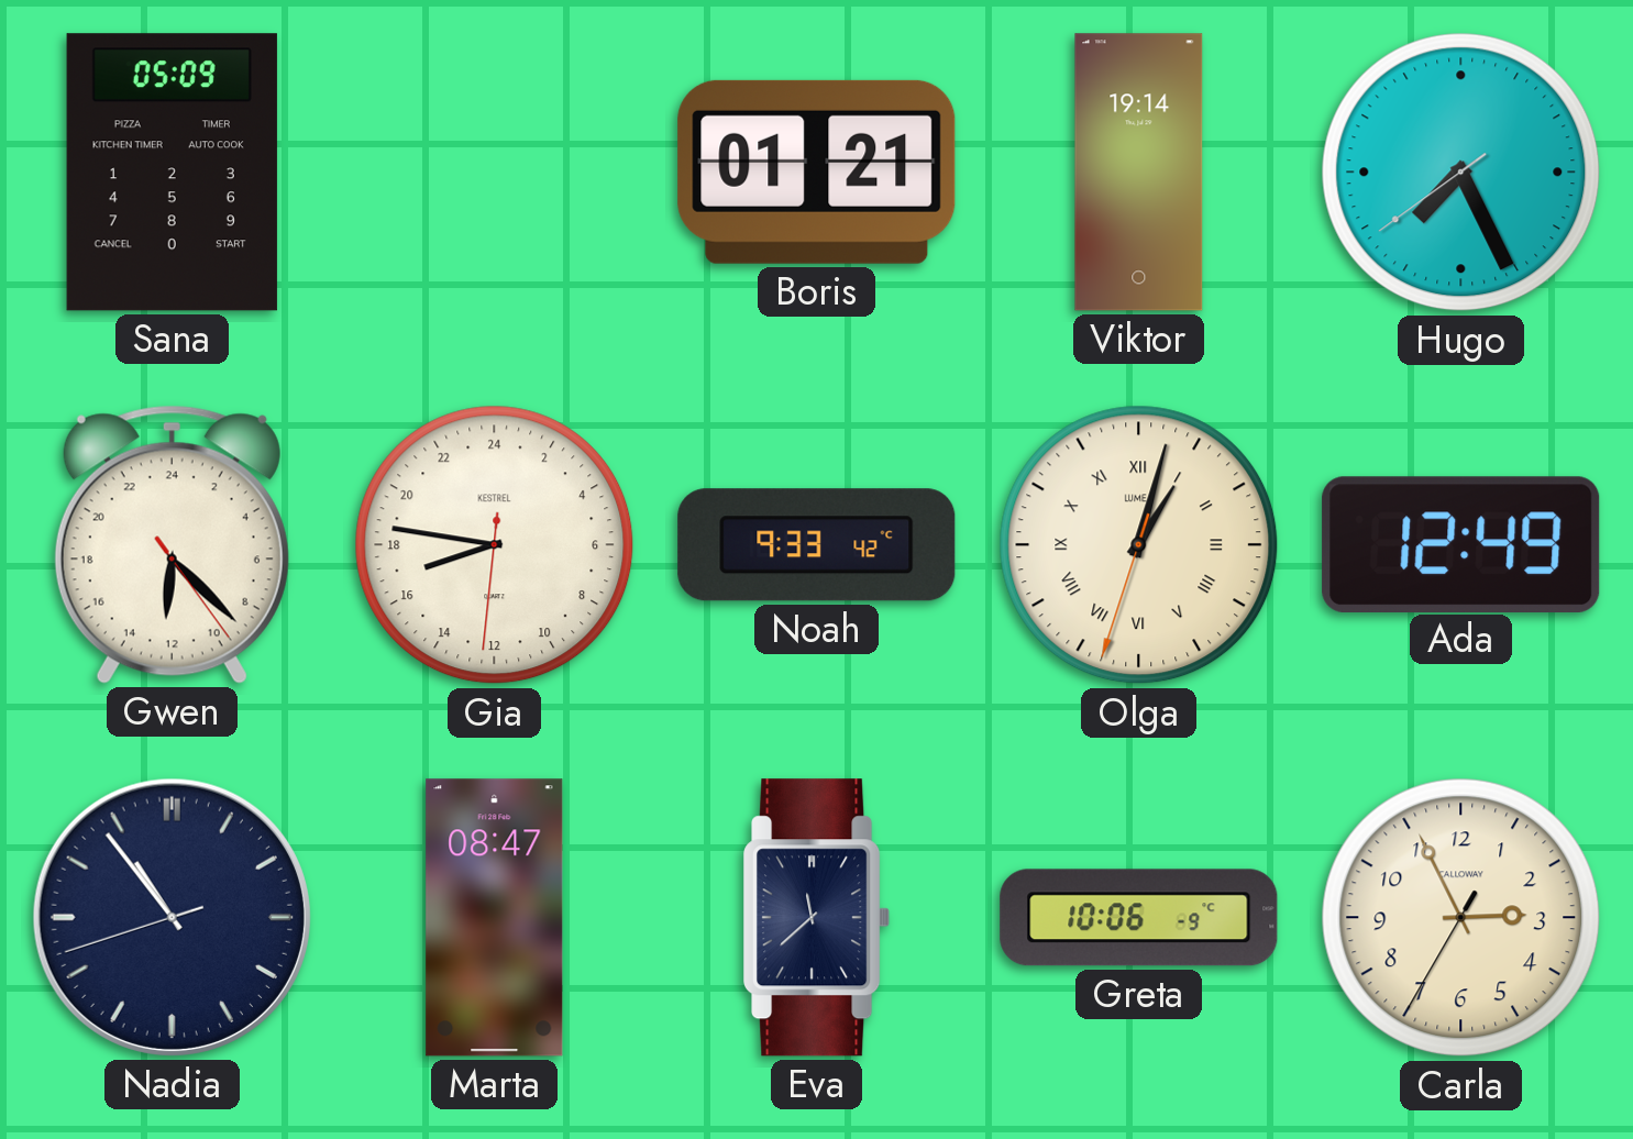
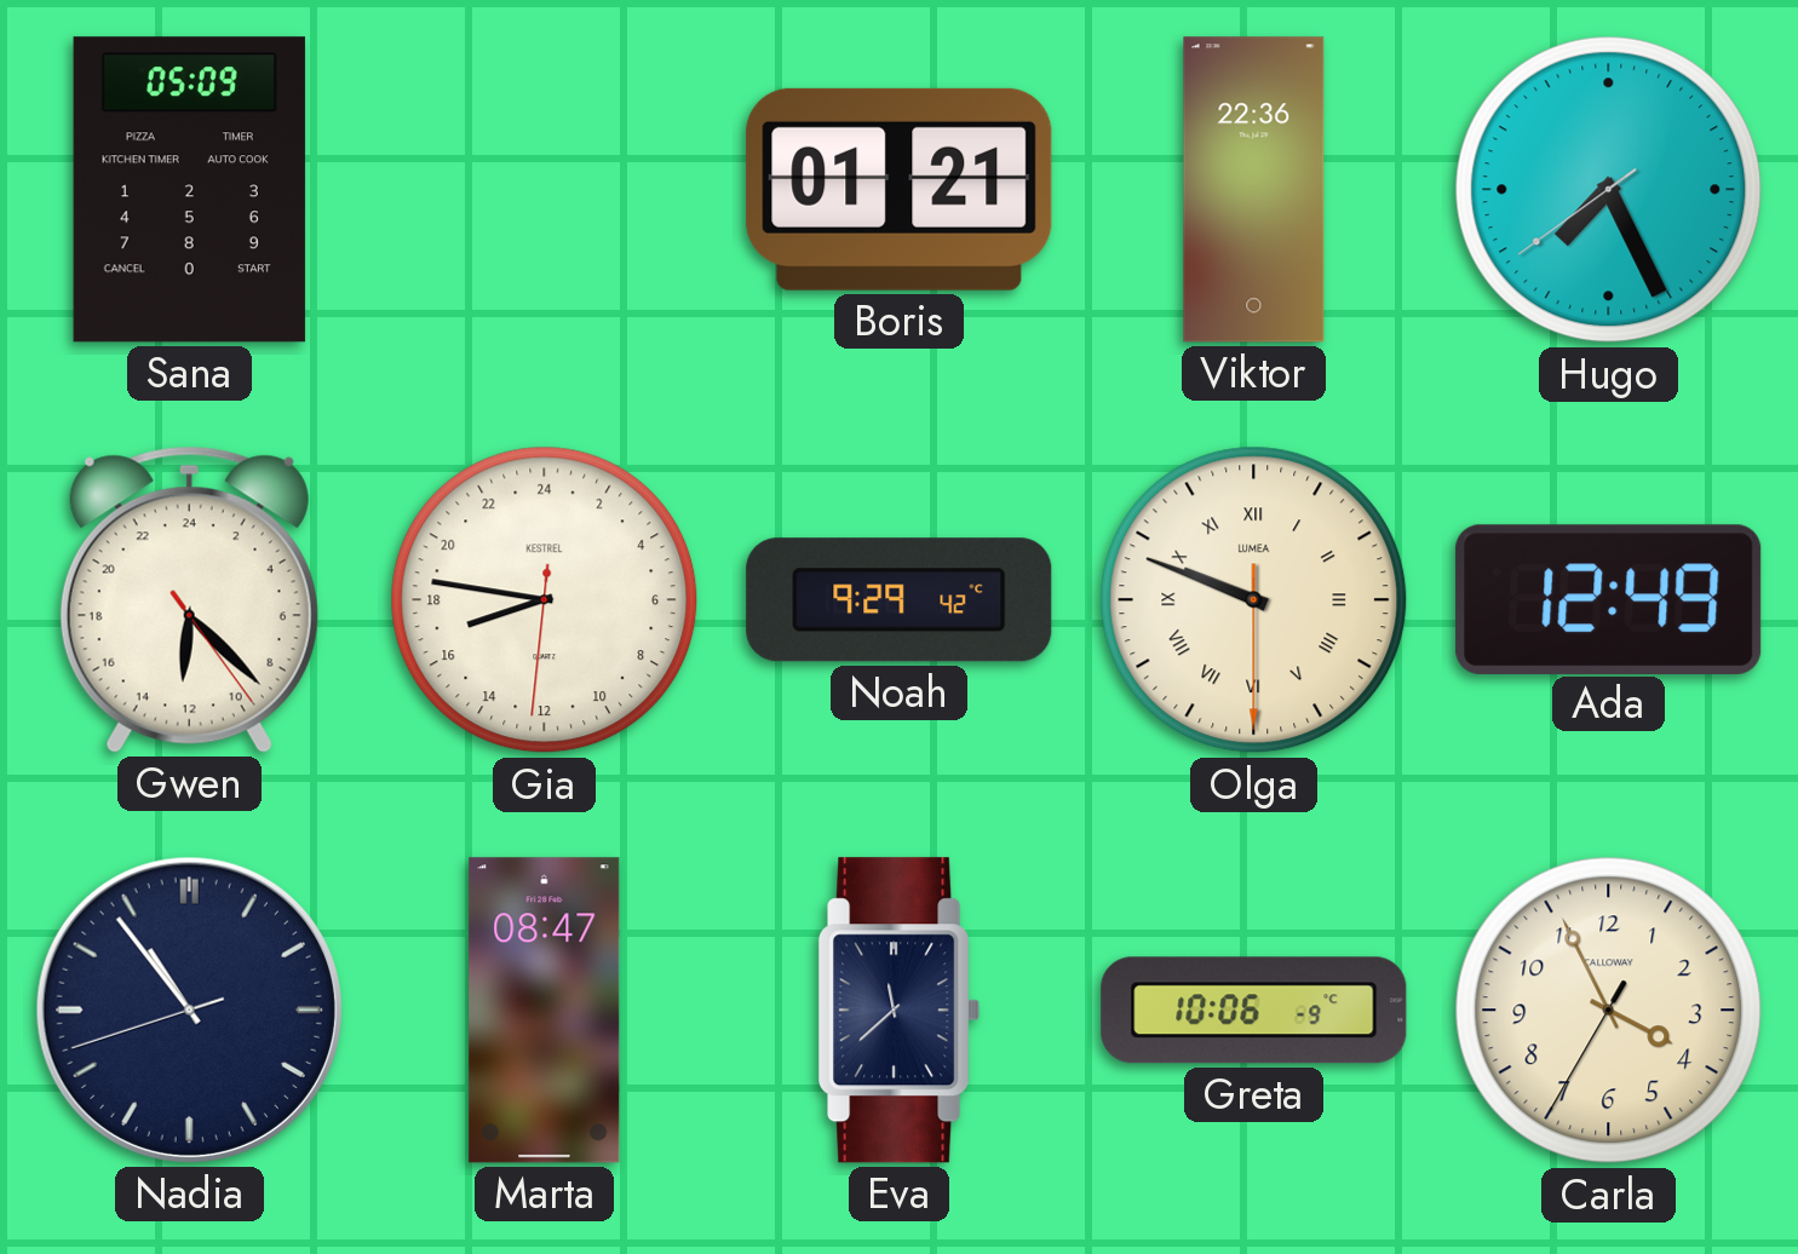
Viktor: 19:14 -> 22:36 (1254, 190)
Noah: 9:33 -> 9:29 (900, 600)
Olga: 1:02 -> 9:48 (1254, 600)
Carla: 2:55 -> 3:55 (1609, 1011)
